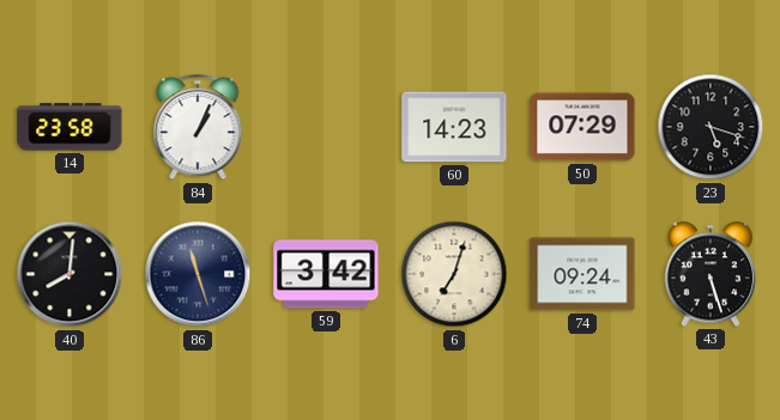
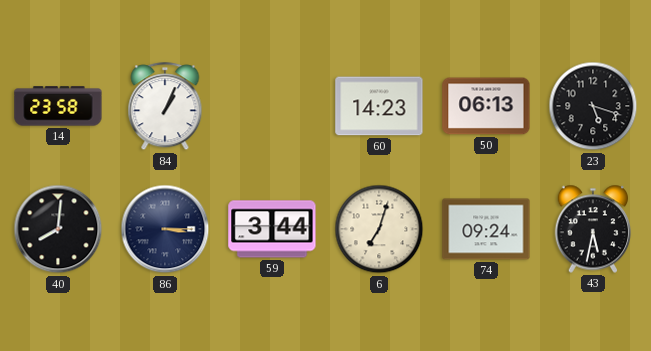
50: 07:29 -> 06:13 (486, 106)
86: 11:27 -> 3:15 (165, 229)
59: 3:42 -> 3:44 (272, 229)
43: 5:27 -> 5:32 (593, 229)
